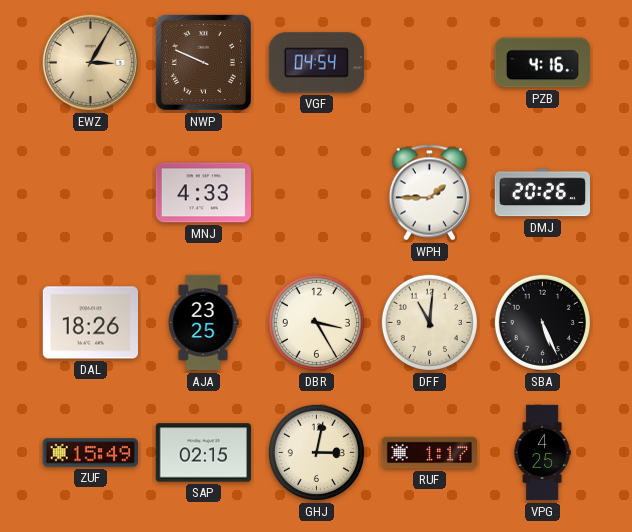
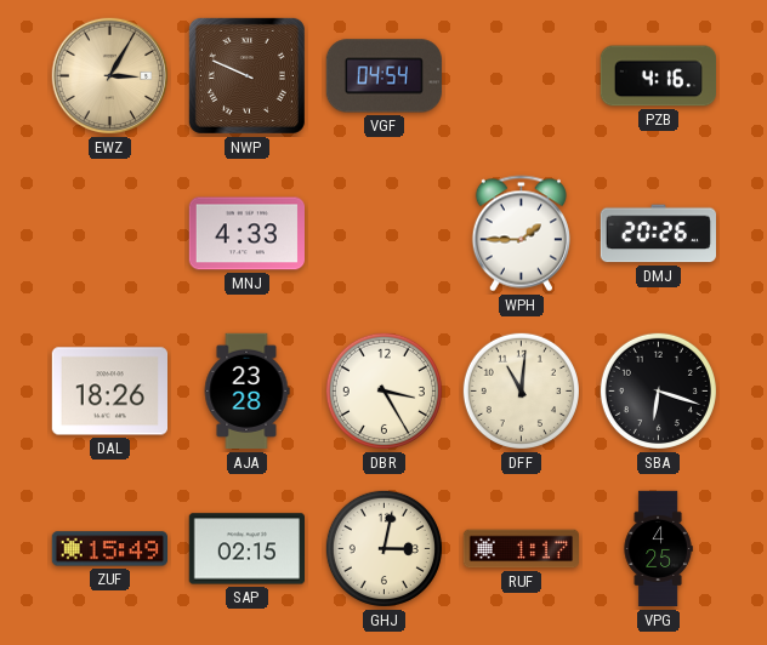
AJA: 23:25 -> 23:28 (246, 392)
SBA: 5:26 -> 6:18 (658, 390)
